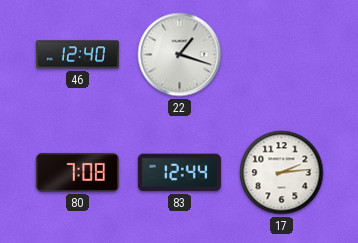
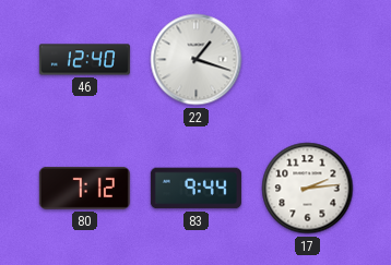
80: 7:08 -> 7:12 (84, 188)
83: 12:44 -> 9:44 (195, 189)
